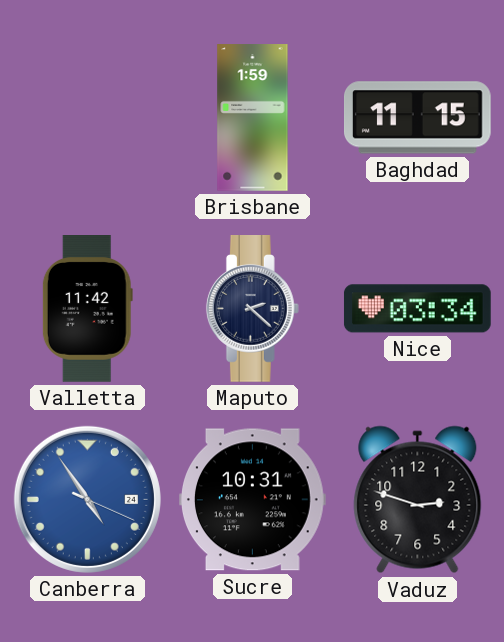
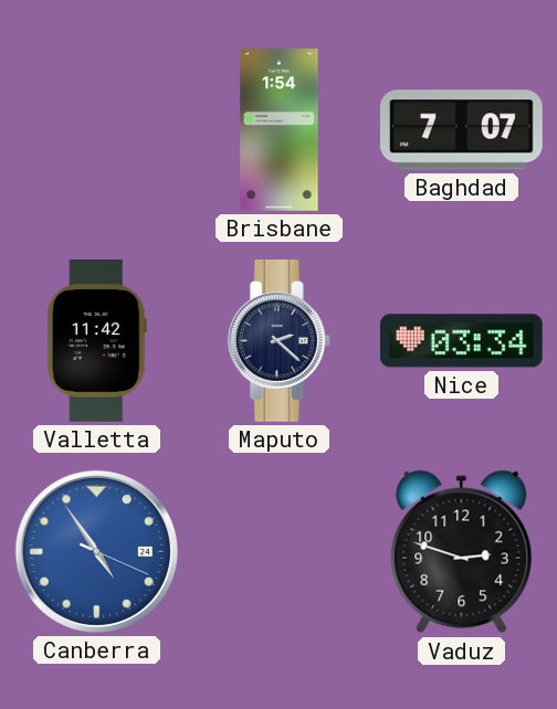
Brisbane: 1:59 -> 1:54 (280, 130)
Baghdad: 11:15 -> 7:07 (462, 130)
Sucre: 10:31 -> none (253, 500)
